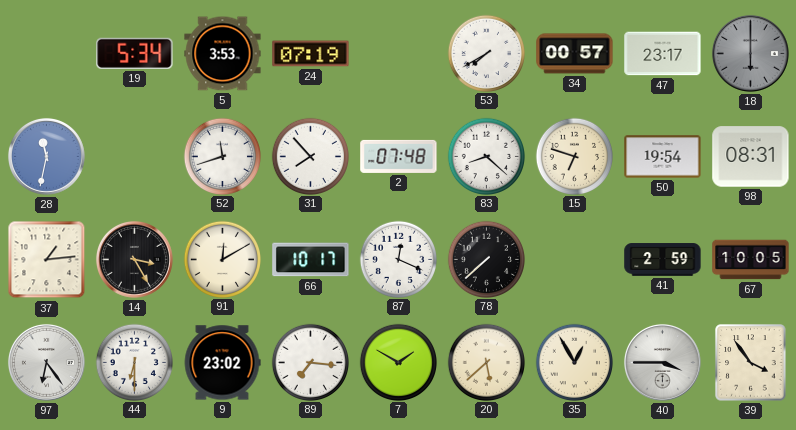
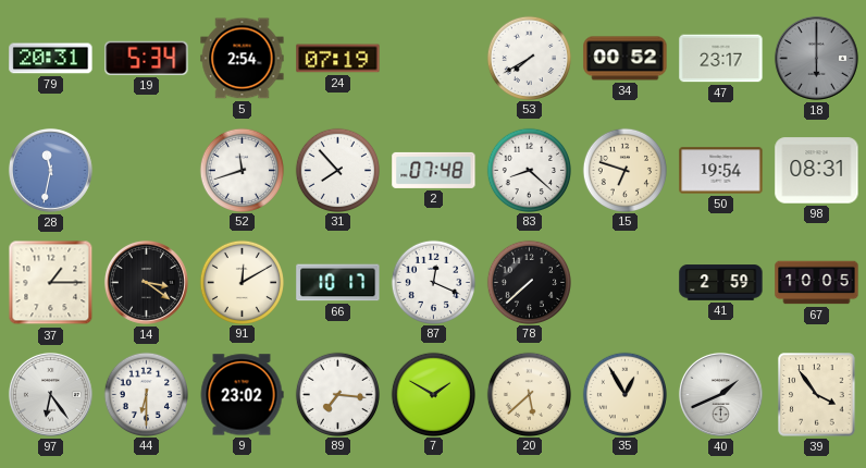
79: none -> 20:31 (51, 59)
5: 3:53 -> 2:54 (243, 59)
34: 00:57 -> 00:52 (626, 59)
37: 1:14 -> 1:15 (51, 283)
14: 3:25 -> 3:21 (146, 282)
40: 3:45 -> 1:41 (720, 394)
